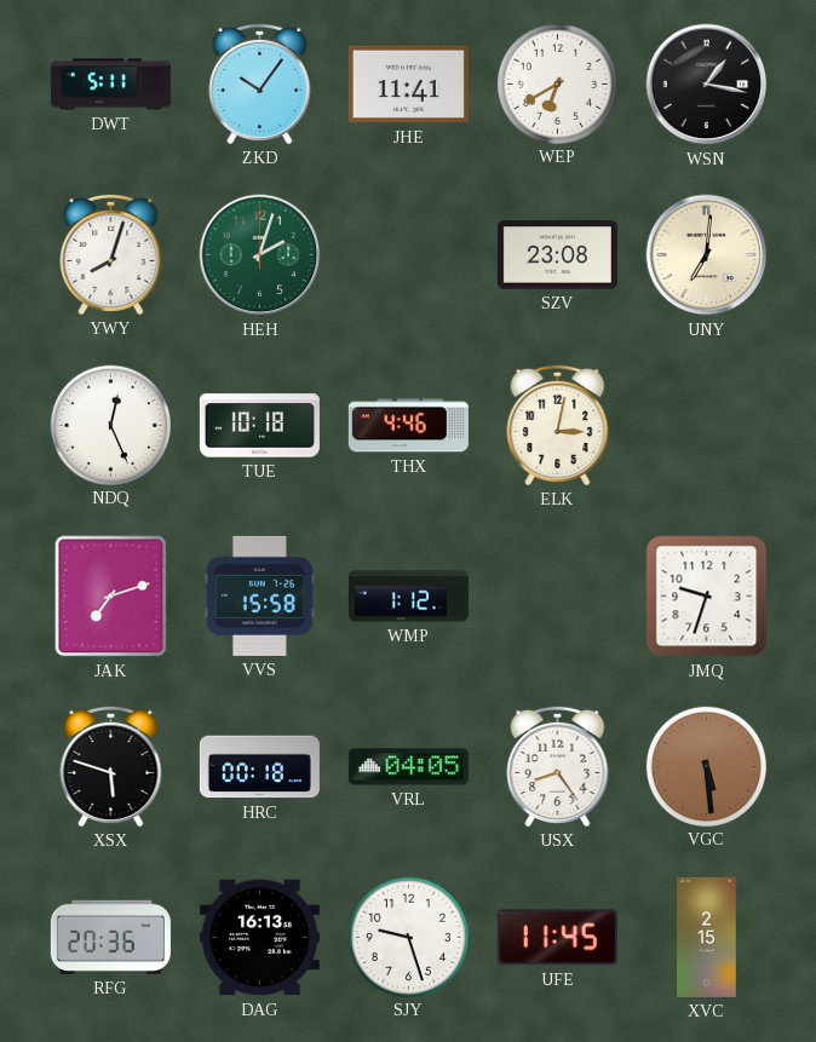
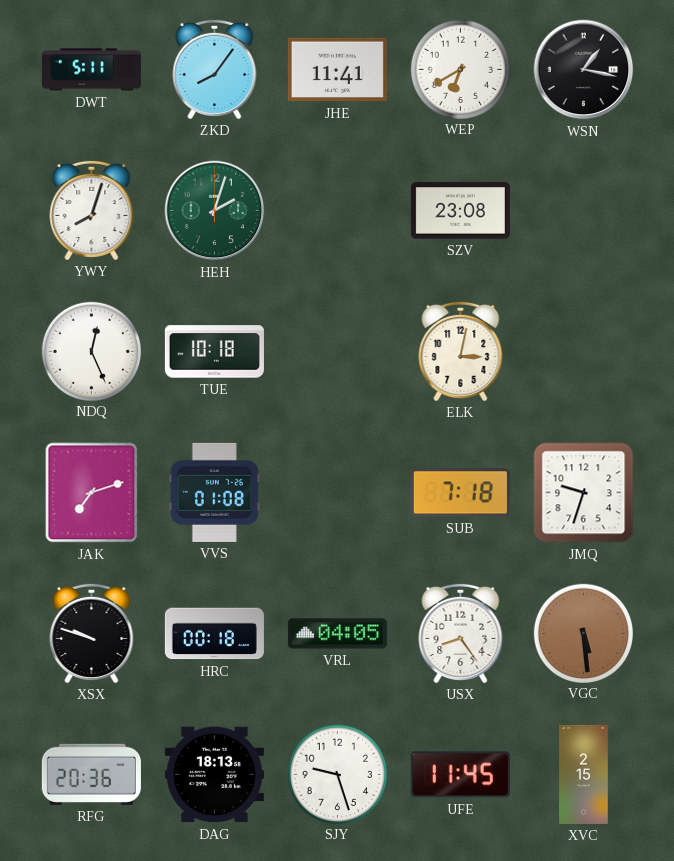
ZKD: 10:06 -> 8:06 (215, 69)
UNY: 7:01 -> none (707, 255)
THX: 4:46 -> none (408, 426)
VVS: 15:58 -> 01:08 (214, 492)
WMP: 1:12 -> none (408, 597)
SUB: none -> 7:18 (460, 493)
XSX: 5:48 -> 9:48 (92, 633)
DAG: 16:13 -> 18:13 (214, 775)
